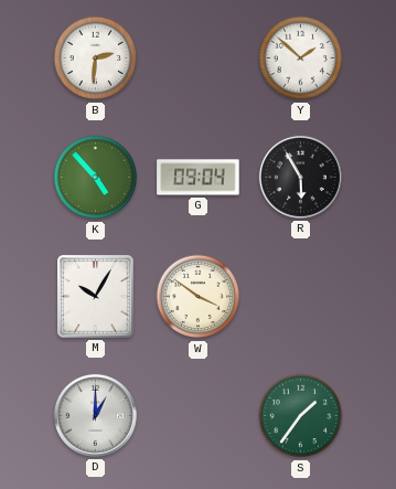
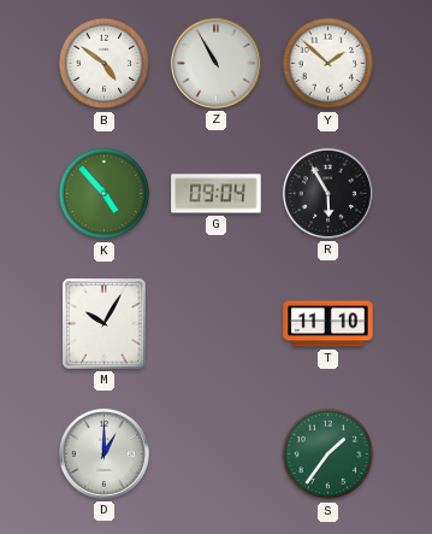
B: 2:31 -> 4:51 (105, 64)
Z: none -> 10:55 (215, 63)
W: 3:51 -> none (199, 297)
T: none -> 11:10 (329, 324)
